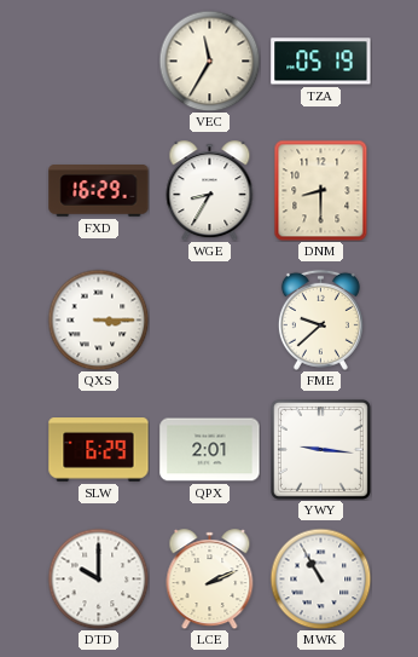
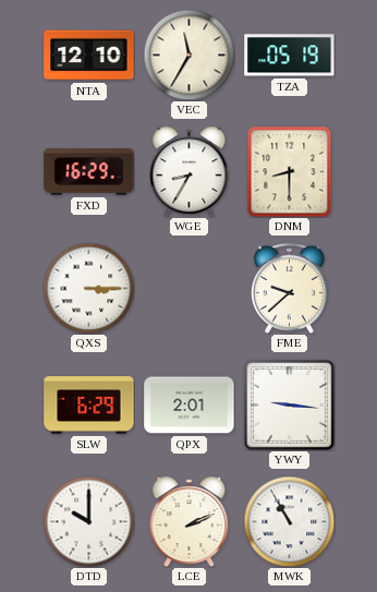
NTA: none -> 12:10 (89, 56)
